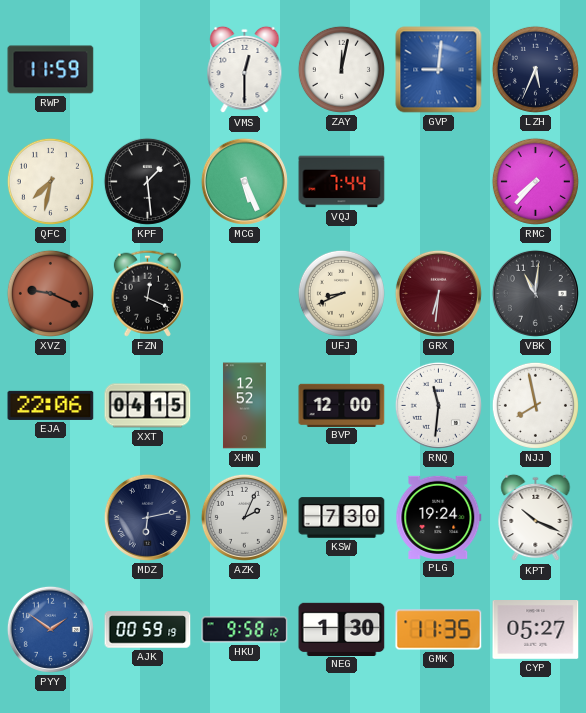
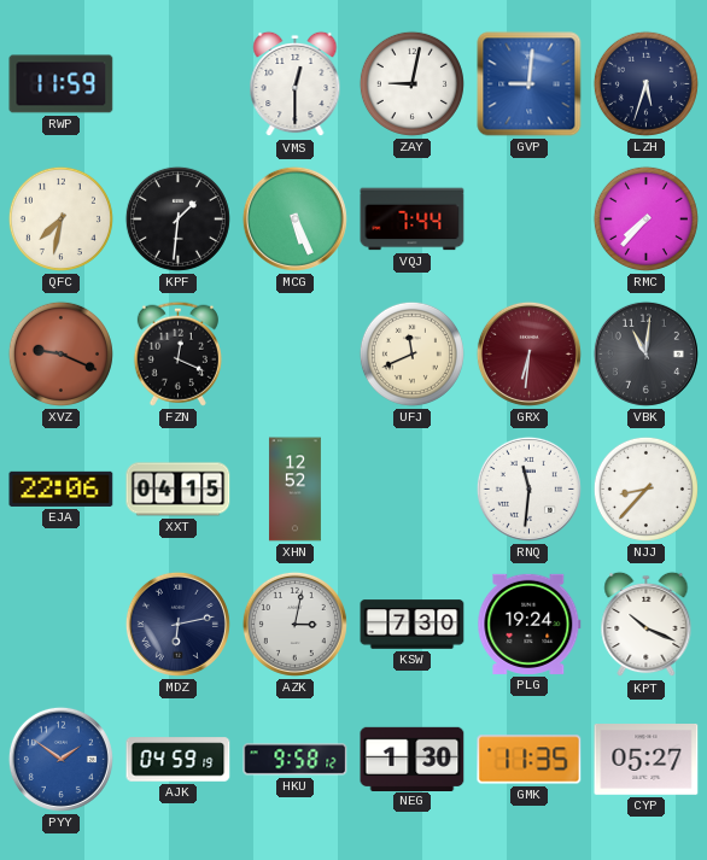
ZAY: 12:02 -> 9:02 (411, 83)
LZH: 5:34 -> 5:33 (645, 83)
KPF: 1:29 -> 1:31 (177, 218)
UFJ: 8:41 -> 11:41 (411, 353)
BVP: 12:00 -> none (342, 405)
NJJ: 7:58 -> 8:37 (645, 488)
AZK: 2:04 -> 3:02 (294, 624)
AJK: 00:59 -> 04:59 (179, 760)
